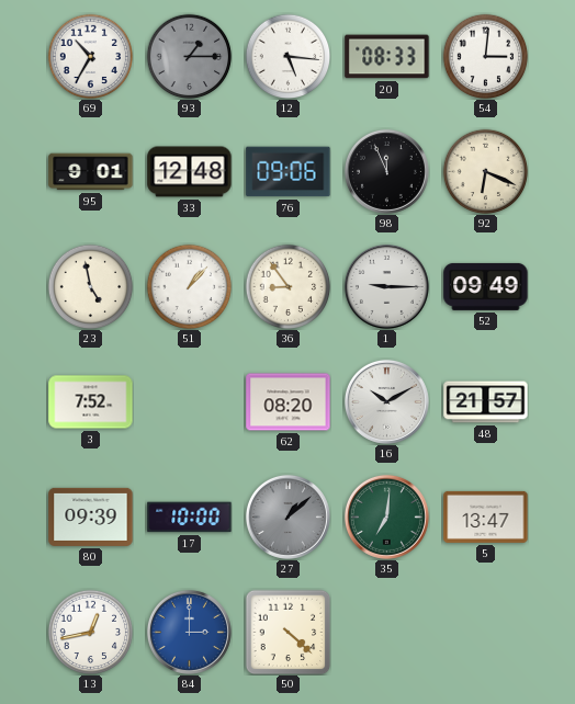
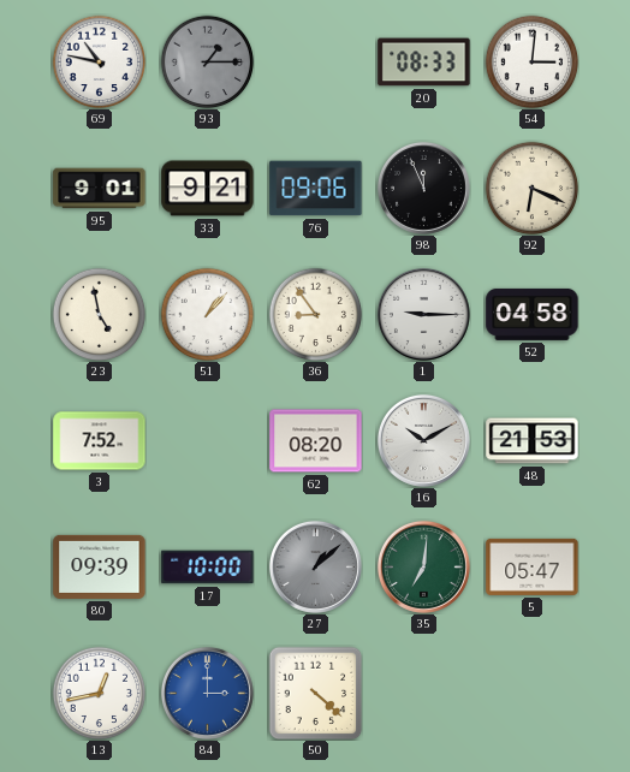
69: 10:35 -> 10:47 (99, 61)
12: 5:16 -> none (287, 56)
33: 12:48 -> 9:21 (208, 189)
52: 09:49 -> 04:58 (533, 314)
48: 21:57 -> 21:53 (533, 441)
5: 13:47 -> 05:47 (533, 566)
